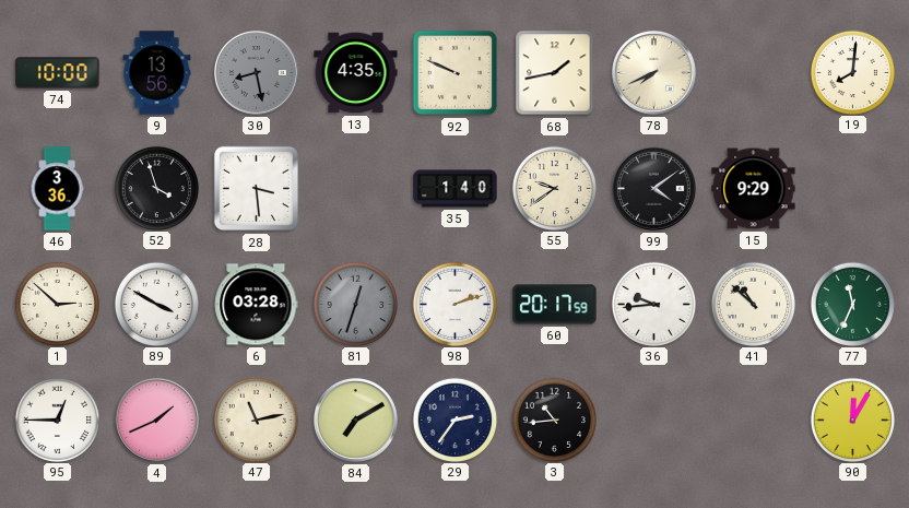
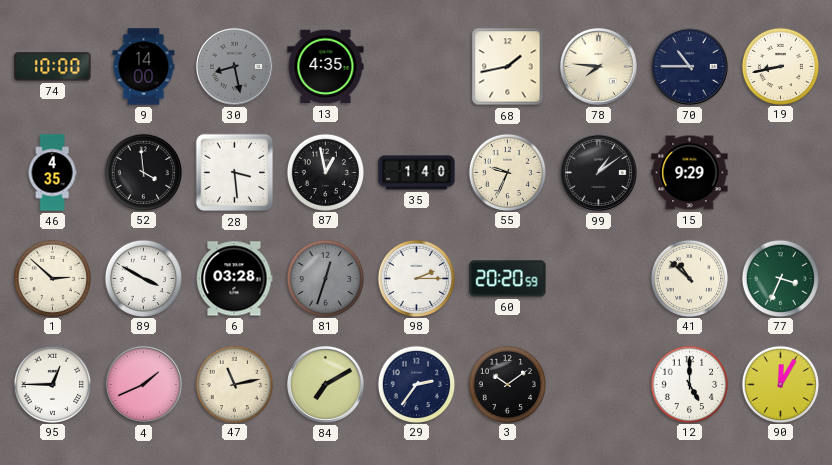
9: 13:56 -> 14:00 (144, 67)
92: 9:49 -> none (456, 73)
78: 7:41 -> 7:46 (598, 66)
70: none -> 10:45 (689, 66)
19: 8:01 -> 8:43 (780, 66)
46: 3:36 -> 4:35 (52, 173)
52: 3:57 -> 3:59 (143, 172)
87: none -> 12:58 (325, 172)
55: 9:39 -> 9:34 (507, 172)
99: 4:09 -> 1:09 (598, 172)
98: 2:12 -> 2:15 (416, 278)
60: 20:17 -> 20:20 (508, 279)
36: 9:44 -> none (653, 304)
77: 11:34 -> 3:34 (780, 278)
3: 10:44 -> 10:09 (507, 384)
12: none -> 5:00 (689, 384)
